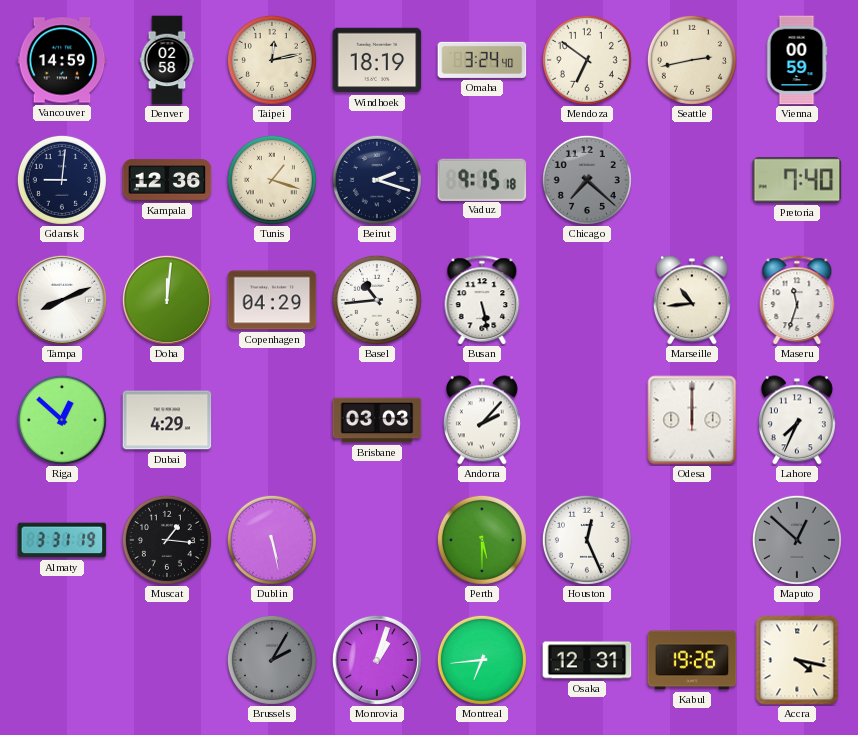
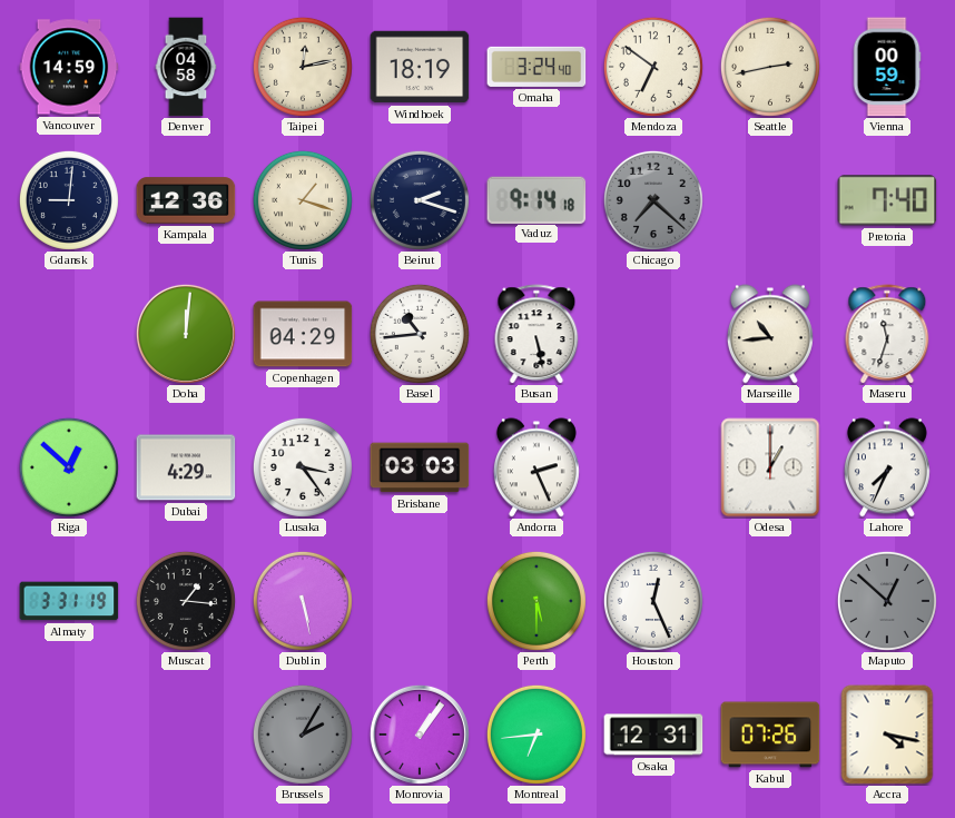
Denver: 02:58 -> 04:58 (186, 67)
Vaduz: 9:15 -> 9:14 (536, 199)
Tampa: 8:11 -> none (62, 300)
Lusaka: none -> 3:24 (303, 467)
Andorra: 2:07 -> 2:26 (536, 467)
Odesa: 12:00 -> 1:00 (770, 467)
Monrovia: 1:03 -> 1:06 (420, 735)
Kabul: 19:26 -> 07:26 (770, 735)
